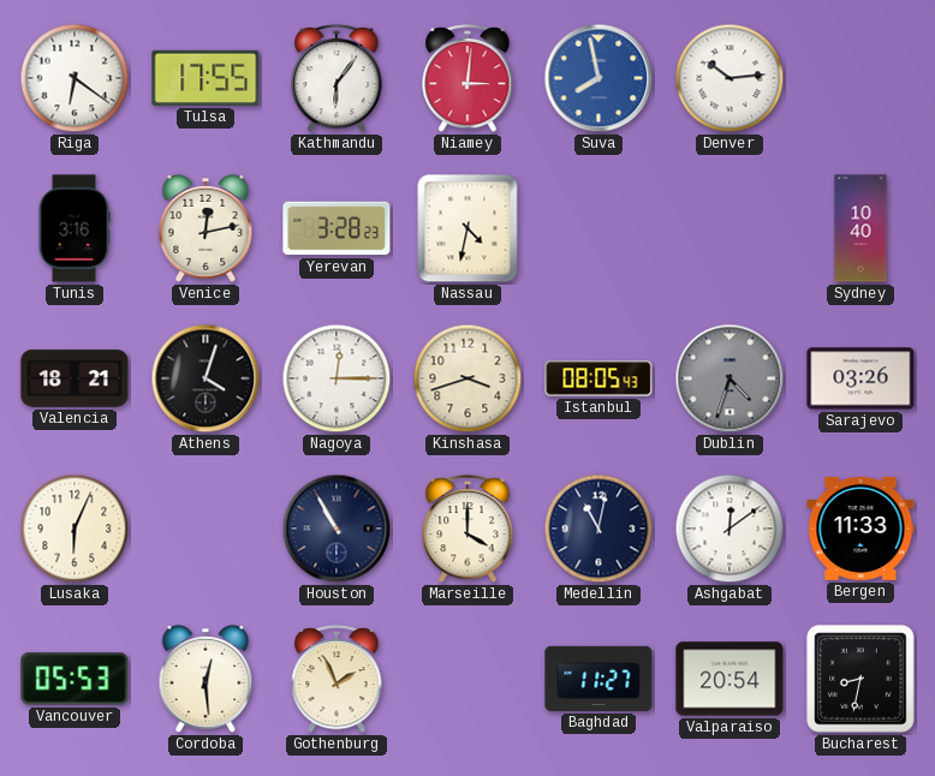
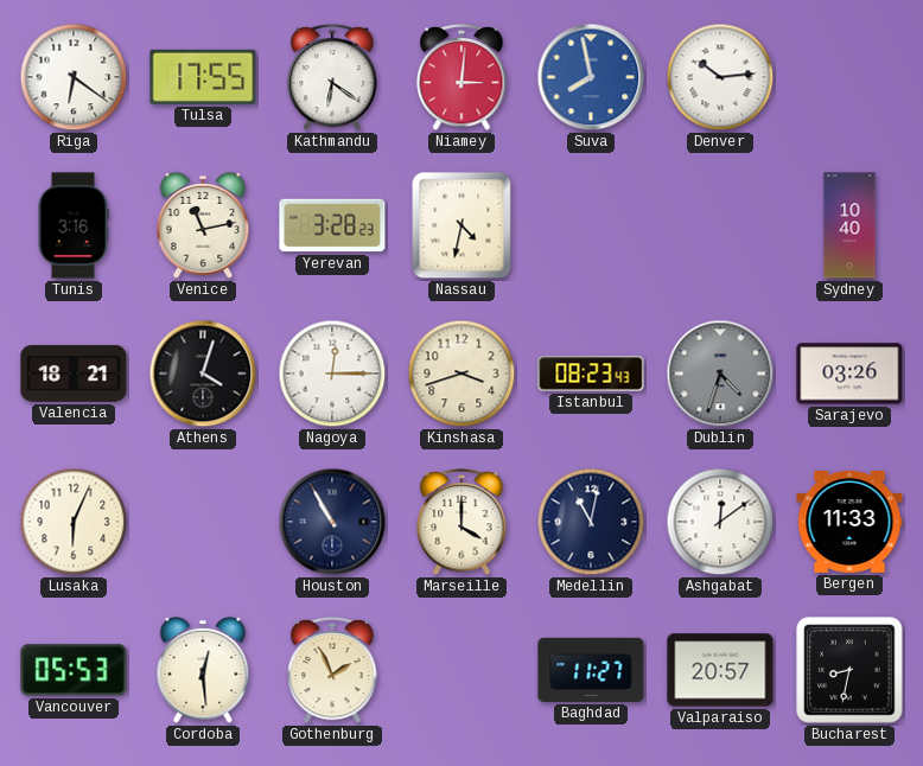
Kathmandu: 6:06 -> 6:21 (332, 78)
Venice: 12:13 -> 11:13 (203, 225)
Istanbul: 08:05 -> 08:23 (591, 374)
Valparaiso: 20:54 -> 20:57 (720, 670)
